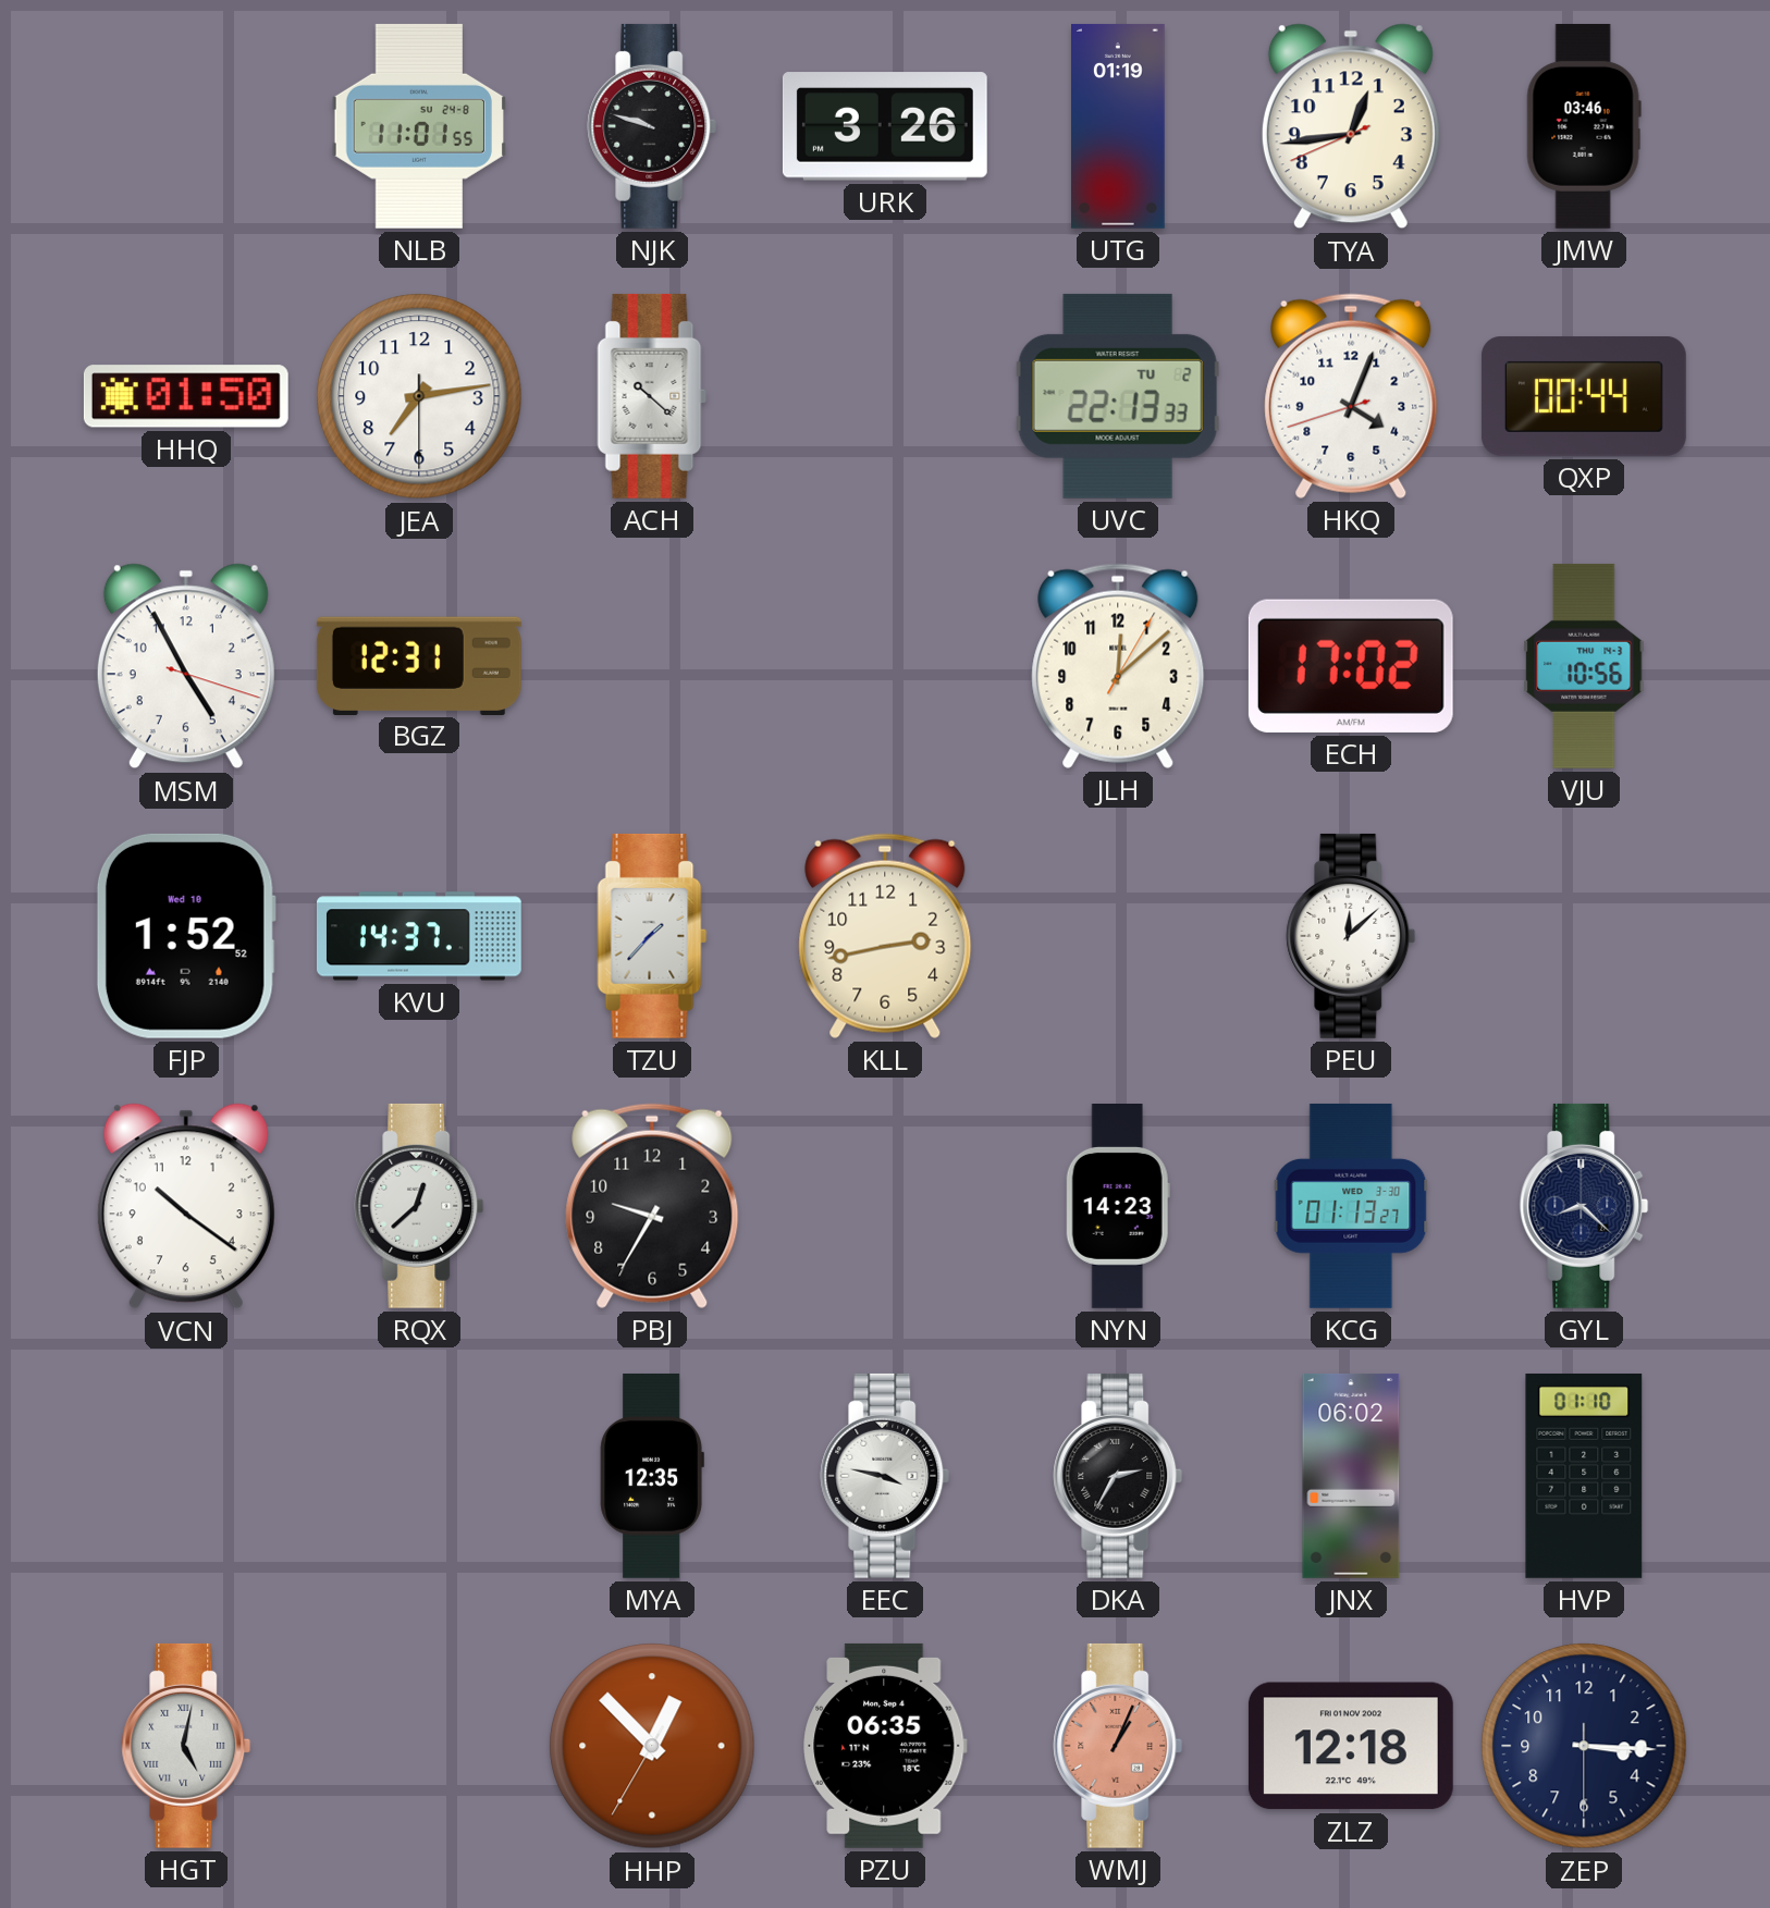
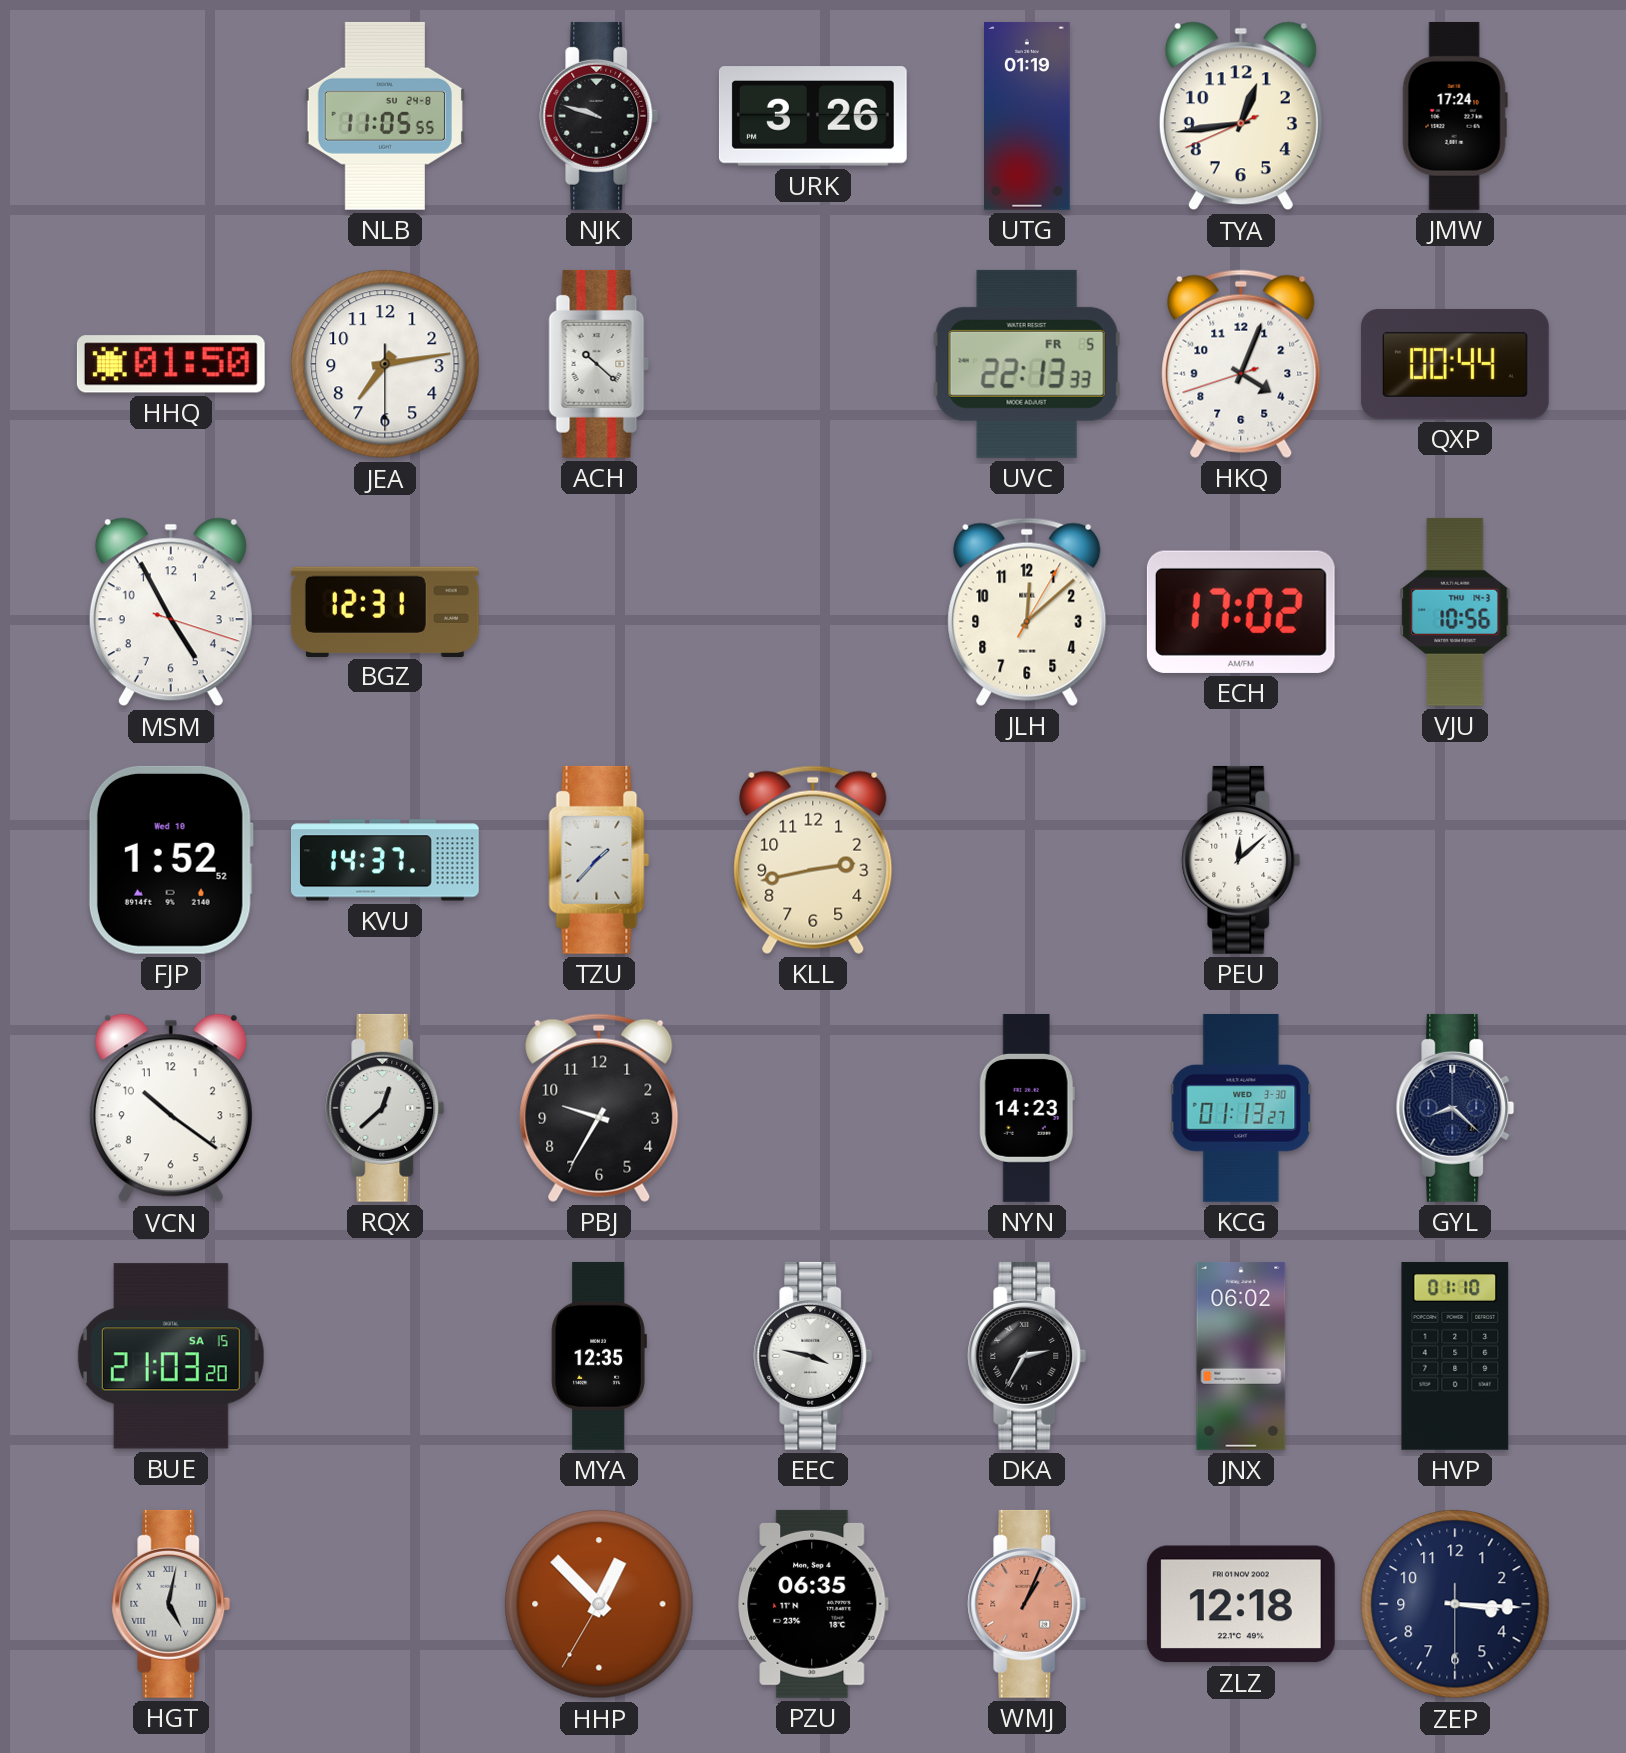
NLB: 11:01 -> 11:05 (384, 116)
JMW: 03:46 -> 17:24 (1455, 116)
UVC date: TU 2 -> FR 5 (1027, 364)
BUE: none -> 21:03 (171, 1356)
